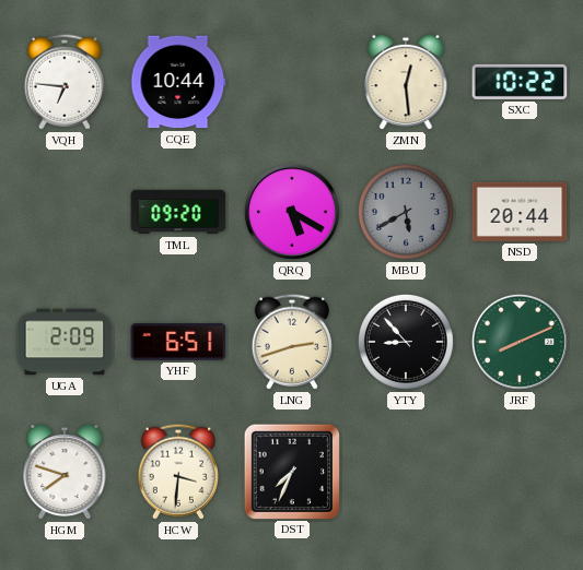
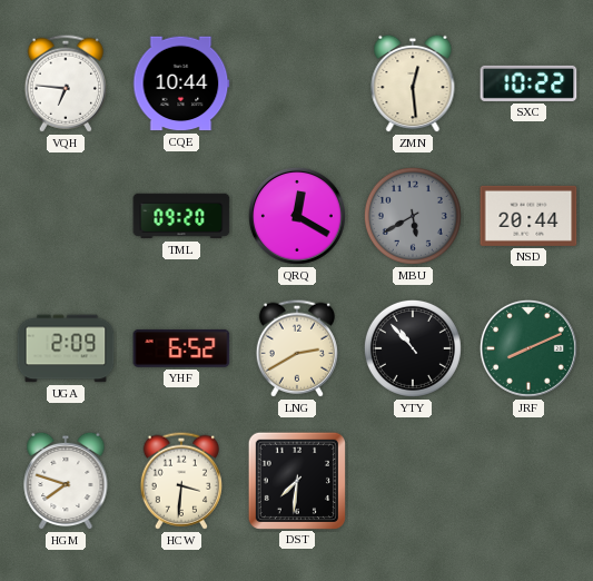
QRQ: 5:20 -> 12:20 (297, 216)
YHF: 6:51 -> 6:52 (181, 348)
LNG: 2:42 -> 2:40 (297, 348)
YTY: 8:53 -> 10:53 (413, 348)
DST: 7:34 -> 7:31 (297, 480)
